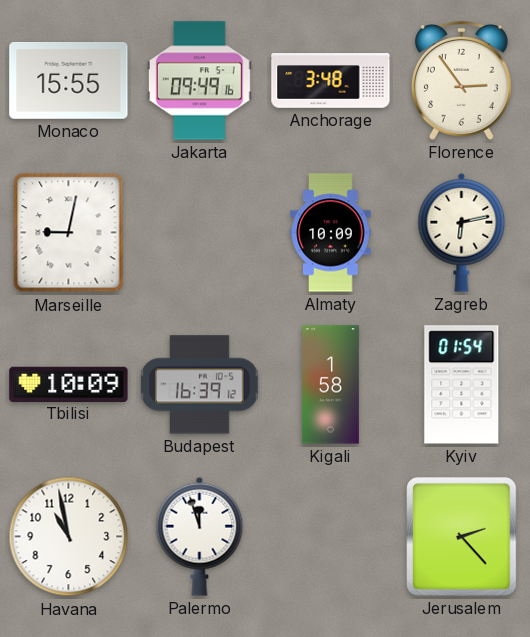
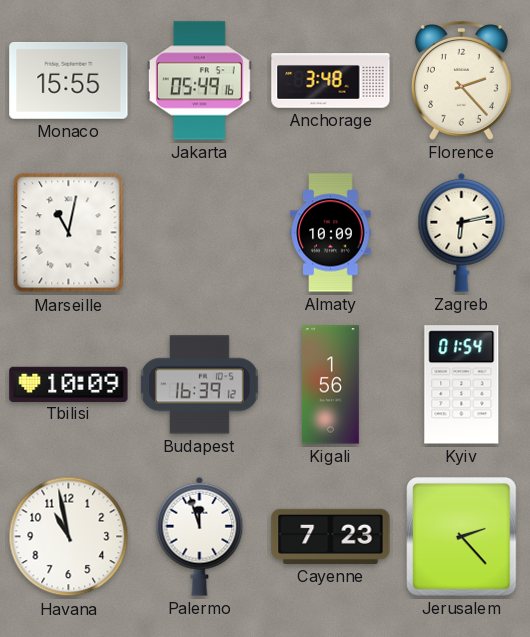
Jakarta: 09:49 -> 05:49 (199, 81)
Florence: 2:54 -> 2:23 (461, 81)
Marseille: 9:02 -> 11:02 (69, 233)
Kigali: 1:58 -> 1:56 (331, 385)
Cayenne: none -> 7:23 (331, 536)
